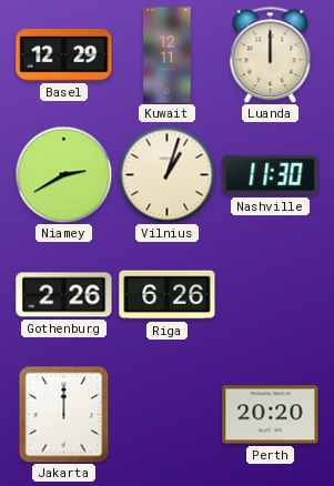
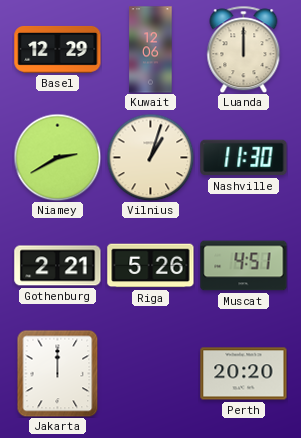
Kuwait: 12:11 -> 12:06 (151, 50)
Gothenburg: 2:26 -> 2:21 (58, 266)
Riga: 6:26 -> 5:26 (151, 266)
Muscat: none -> 4:51 (244, 266)
